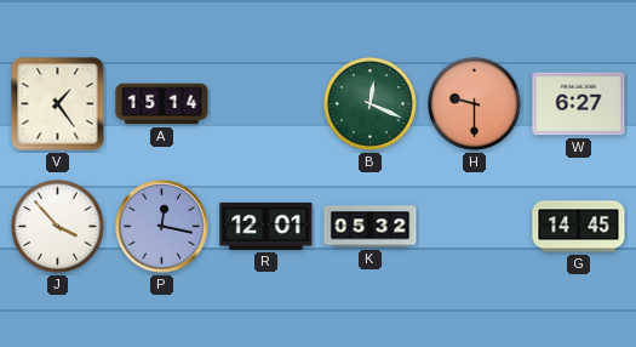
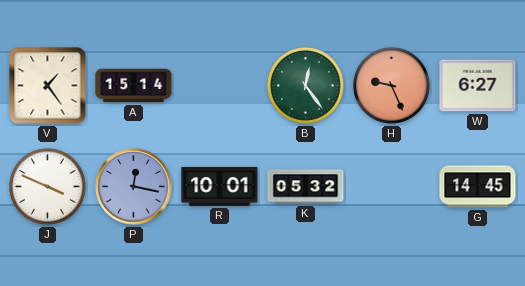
B: 12:19 -> 12:24 (306, 86)
H: 9:30 -> 9:26 (392, 86)
J: 3:53 -> 3:49 (48, 187)
R: 12:01 -> 10:01 (220, 186)
